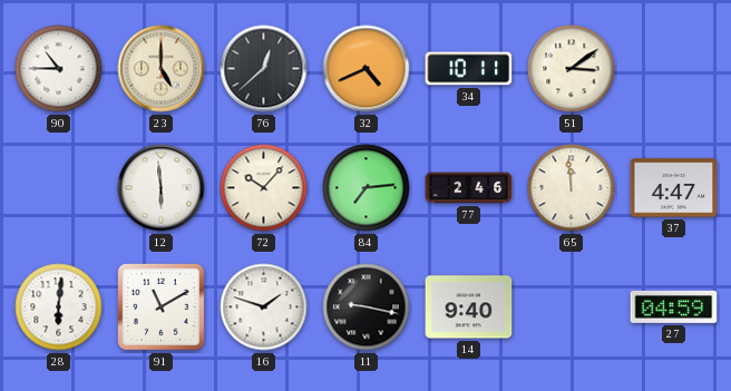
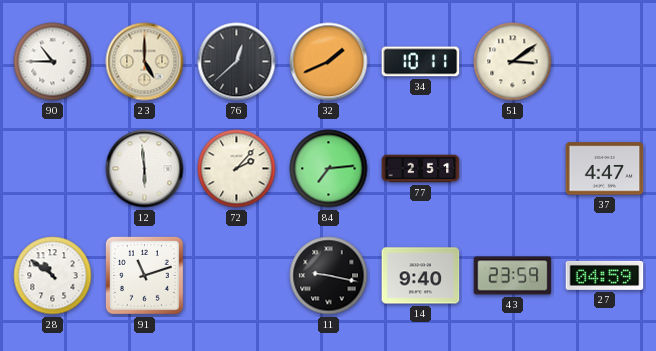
32: 4:41 -> 1:41 (329, 62)
72: 10:07 -> 2:07 (237, 169)
77: 2:46 -> 2:51 (421, 169)
65: 11:59 -> none (572, 188)
28: 6:01 -> 10:51 (53, 276)
91: 11:10 -> 11:12 (145, 276)
16: 1:48 -> none (264, 307)
43: none -> 23:59 (513, 276)
